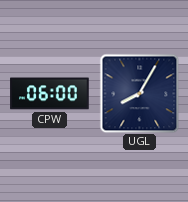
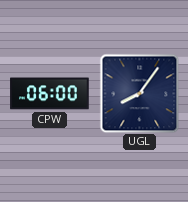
UGL: 8:05 -> 8:06 (139, 93)
